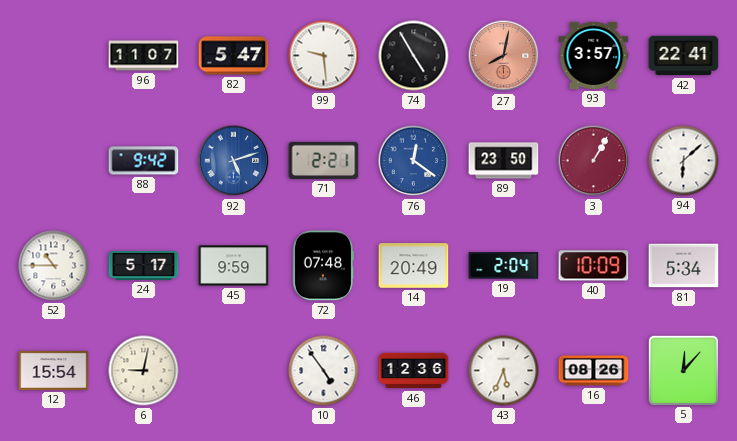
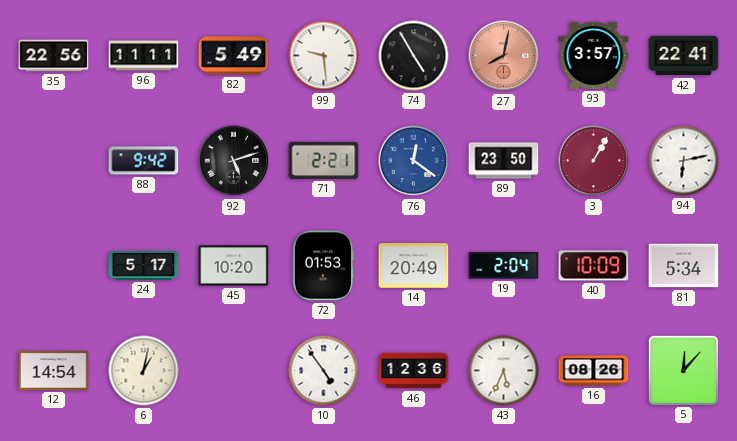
35: none -> 22:56 (54, 56)
96: 11:07 -> 11:11 (144, 56)
82: 5:47 -> 5:49 (234, 56)
92 dial: blue -> black (234, 161)
94: 6:08 -> 6:13 (684, 161)
52: 10:45 -> none (54, 266)
45: 9:59 -> 10:20 (234, 266)
72: 07:48 -> 01:53 (323, 266)
12: 15:54 -> 14:54 (54, 370)
6: 9:02 -> 1:02 (144, 371)
